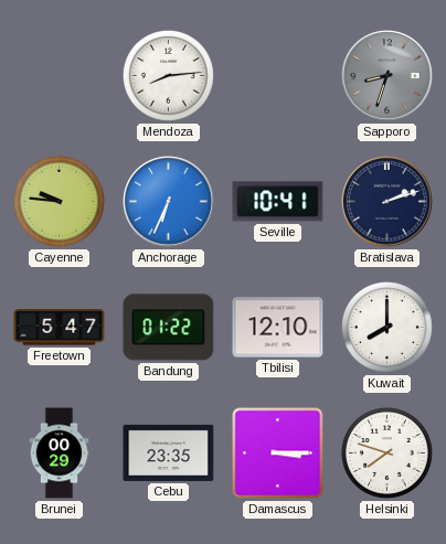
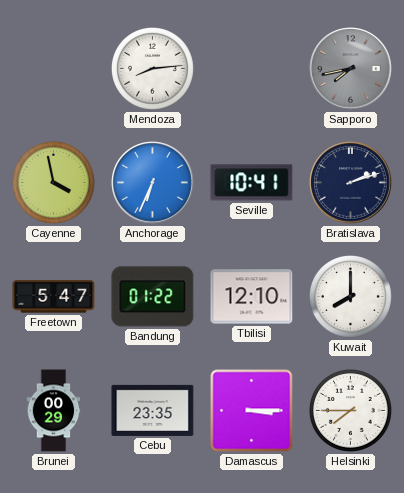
Sapporo: 8:33 -> 7:43 (351, 69)
Cayenne: 9:46 -> 3:58 (53, 182)
Helsinki: 7:48 -> 7:45 (350, 410)
